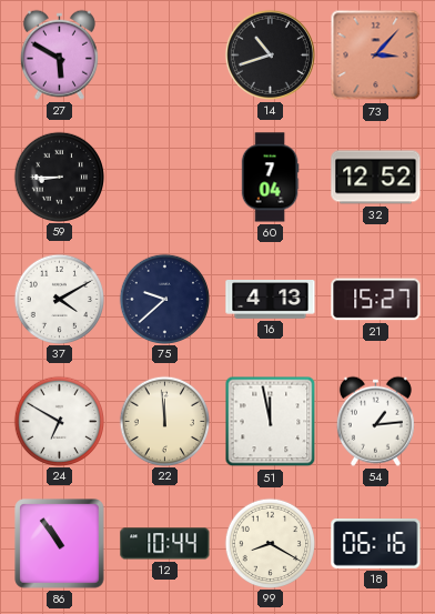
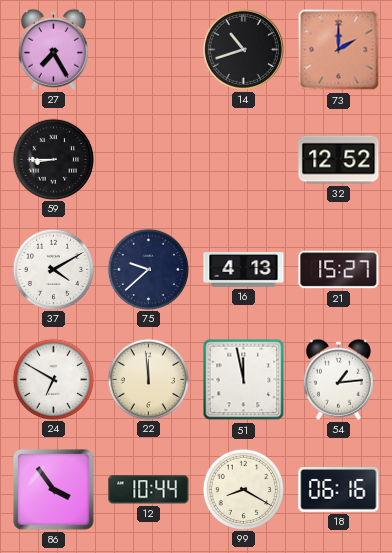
27: 5:50 -> 7:25 (53, 49)
73: 3:07 -> 2:00 (339, 50)
60: 7:04 -> none (270, 178)
86: 10:54 -> 3:54 (54, 490)
